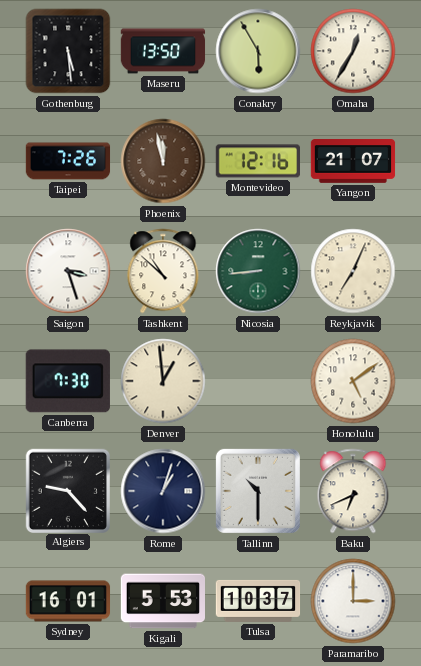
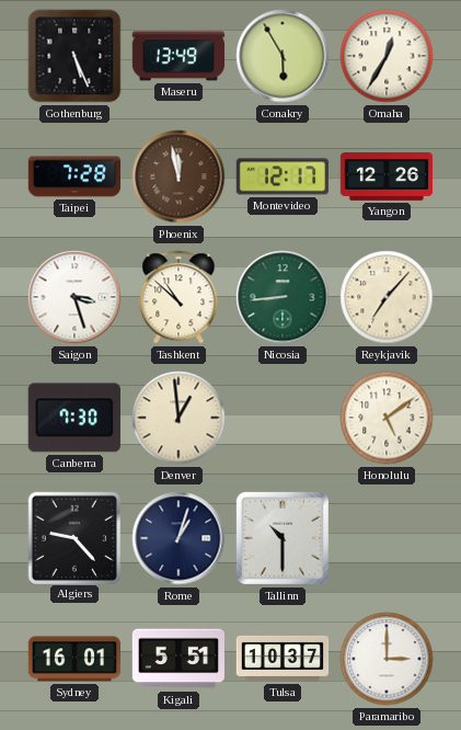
Gothenburg: 5:29 -> 5:26 (74, 56)
Maseru: 13:50 -> 13:49 (178, 56)
Taipei: 7:26 -> 7:28 (74, 176)
Montevideo: 12:16 -> 12:17 (281, 176)
Yangon: 21:07 -> 12:26 (387, 178)
Reykjavik: 7:04 -> 7:07 (387, 297)
Baku: 6:41 -> none (353, 491)
Kigali: 5:53 -> 5:51 (177, 659)
